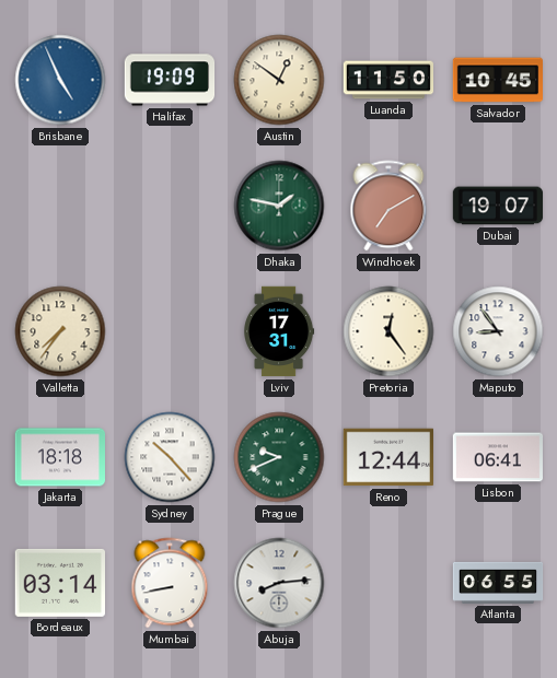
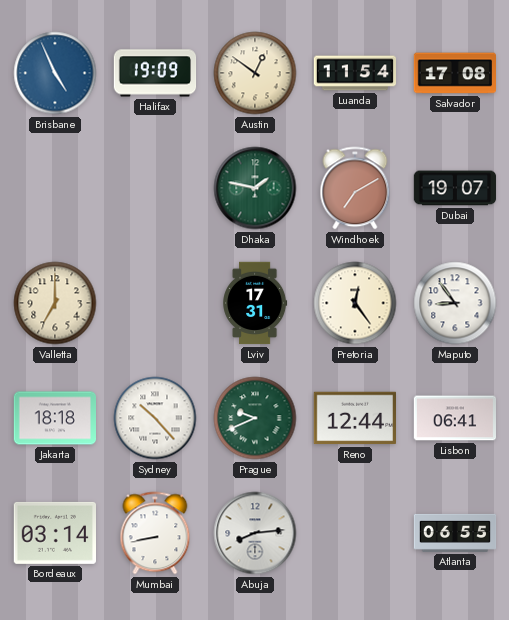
Luanda: 11:50 -> 11:54 (355, 73)
Salvador: 10:45 -> 17:08 (455, 73)
Valletta: 7:36 -> 7:00 (55, 303)
